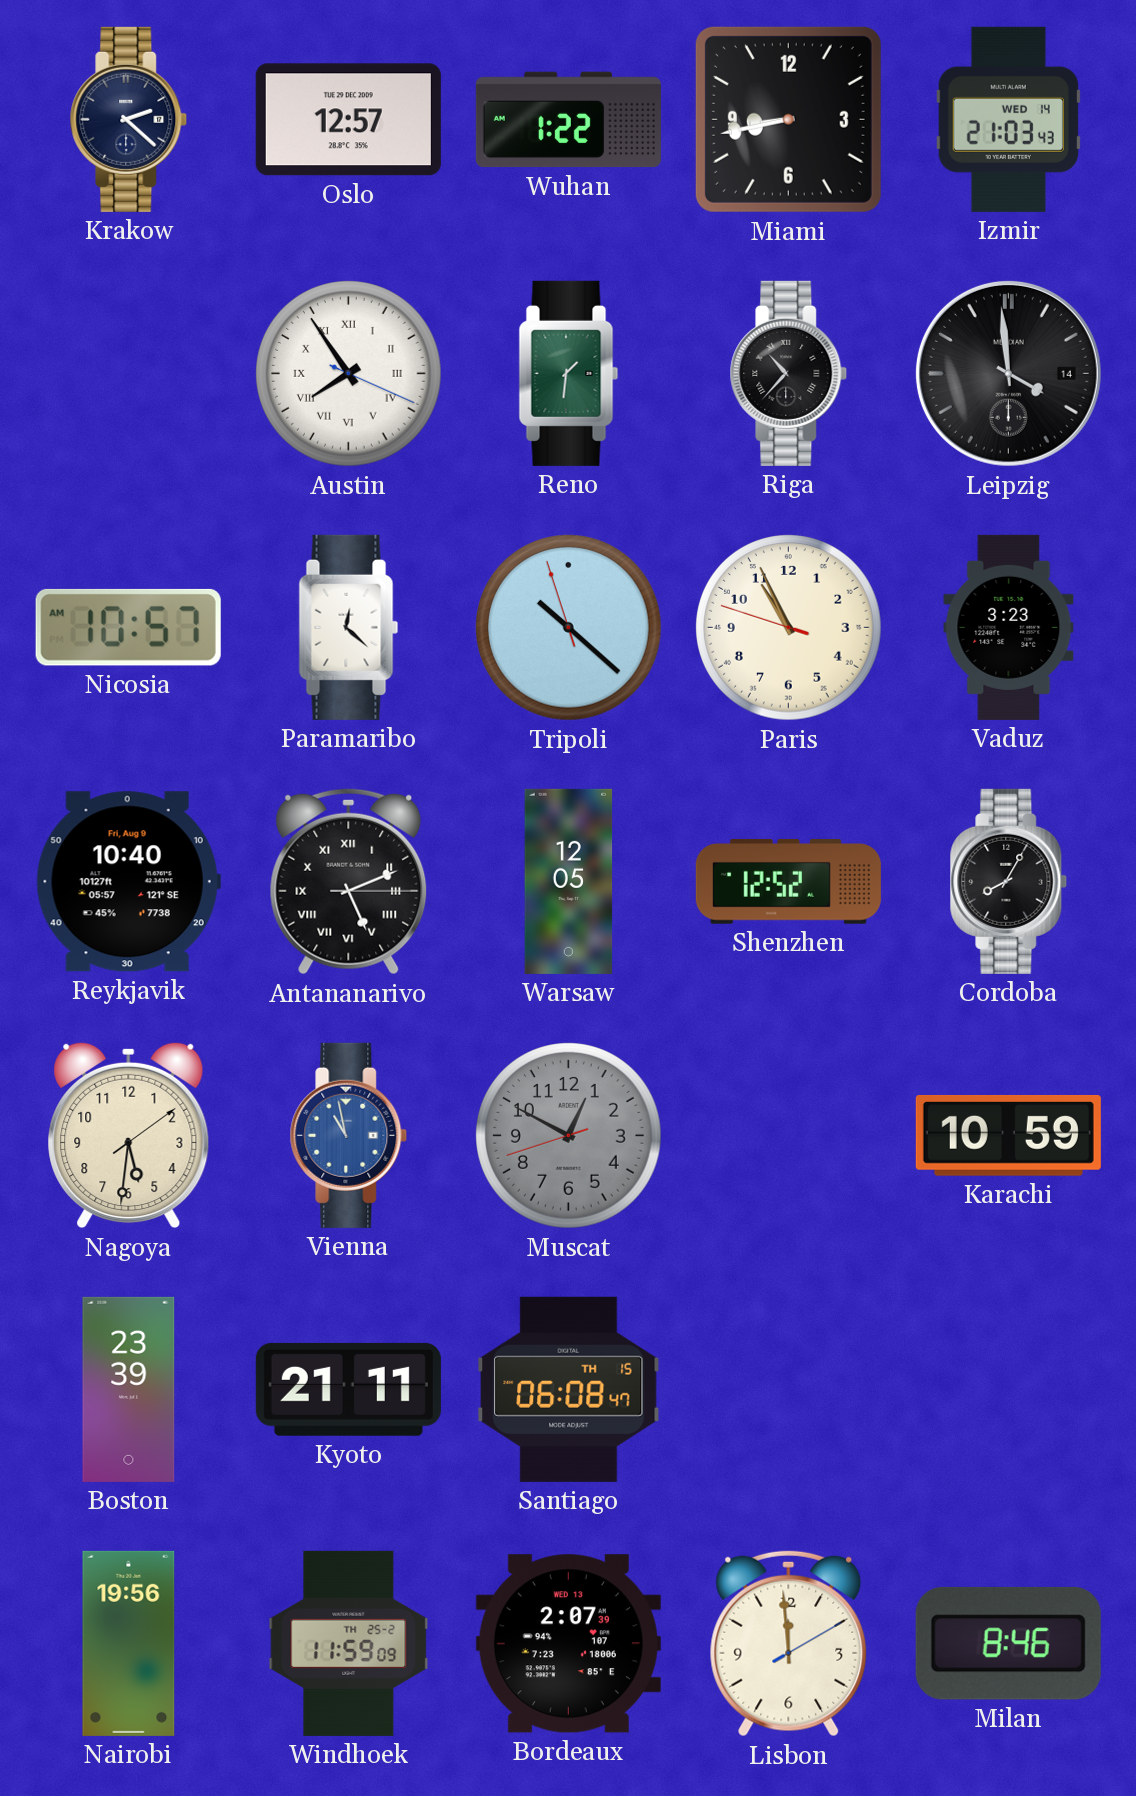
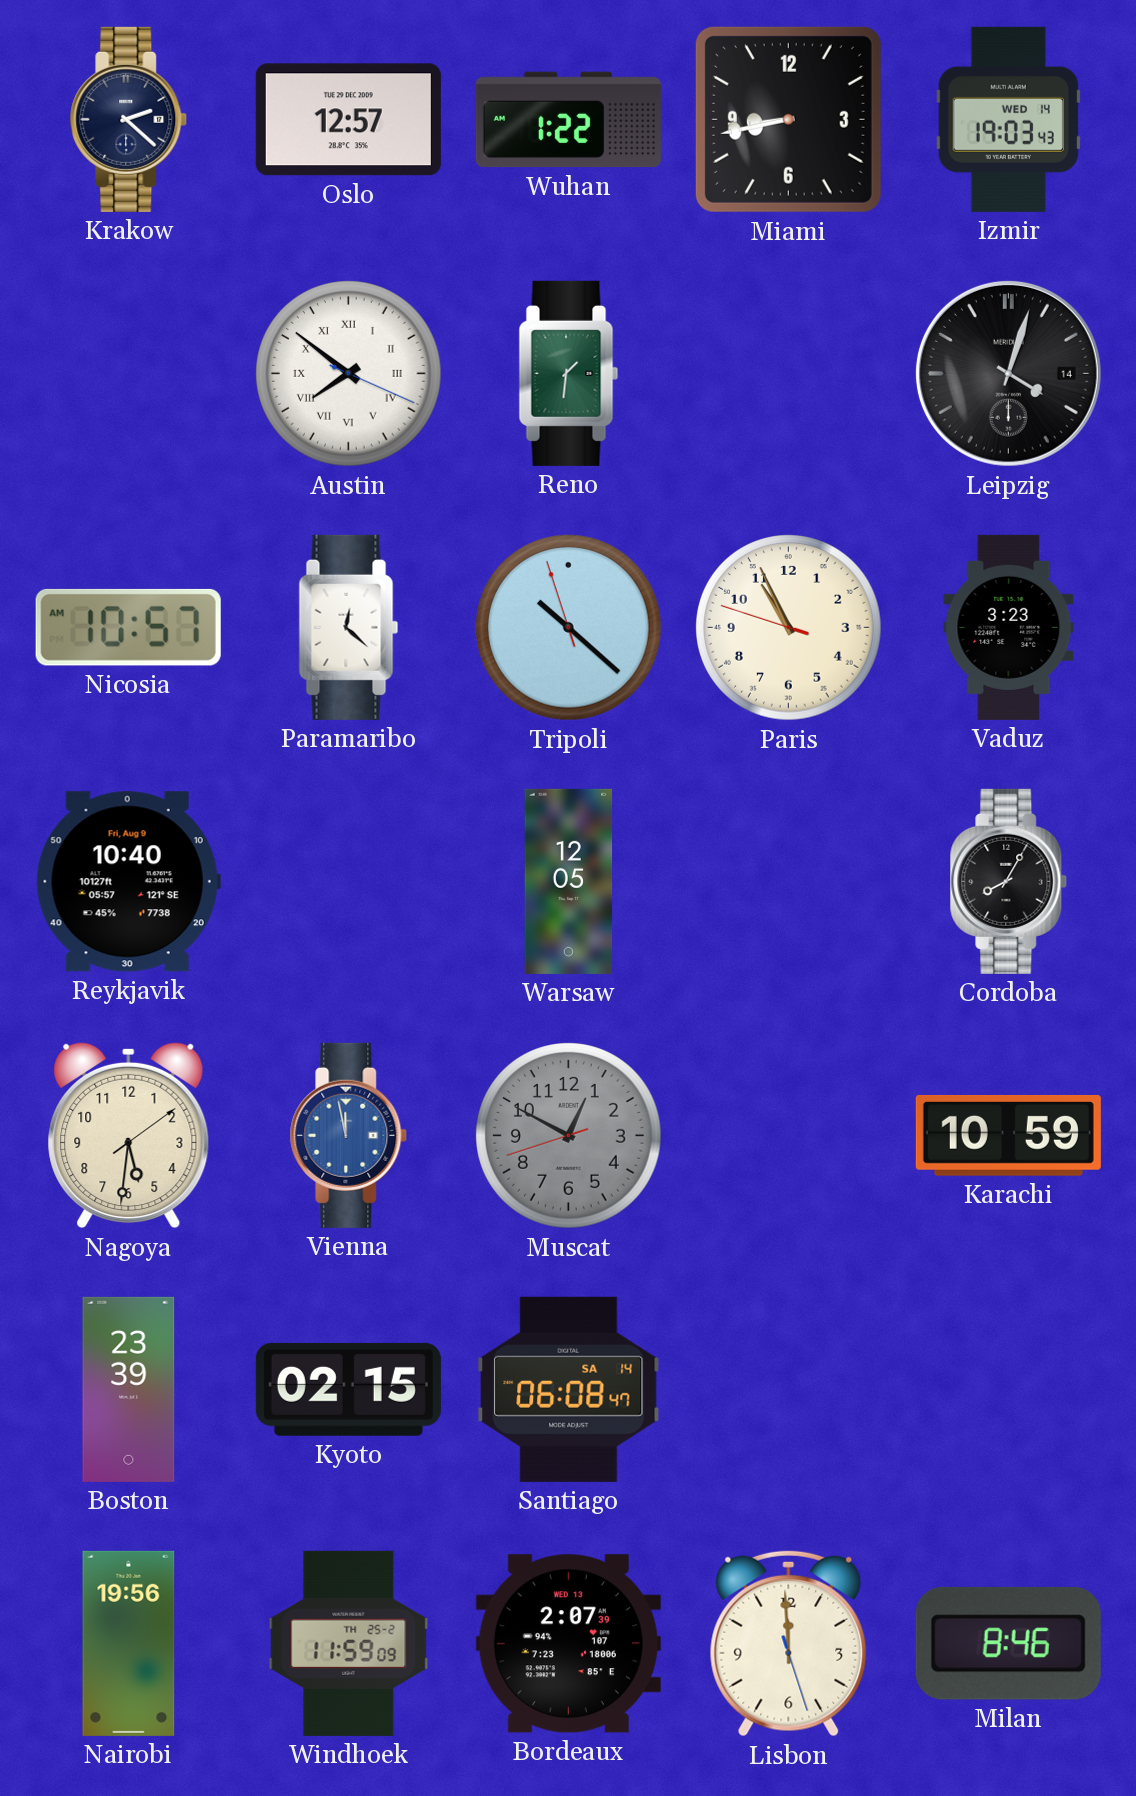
Izmir: 21:03 -> 19:03 (1008, 119)
Austin: 7:54 -> 7:51 (349, 374)
Riga: 10:37 -> none (789, 373)
Leipzig: 3:59 -> 4:03 (1008, 373)
Antananarivo: 5:11 -> none (349, 881)
Shenzhen: 12:52 -> none (788, 881)
Vienna: 10:58 -> 11:58 (349, 1135)
Kyoto: 21:11 -> 02:15 (348, 1389)
Santiago date: TH 15 -> SA 14 (569, 1389)
Lisbon: 11:59:10 -> 11:59:27 (789, 1643)
